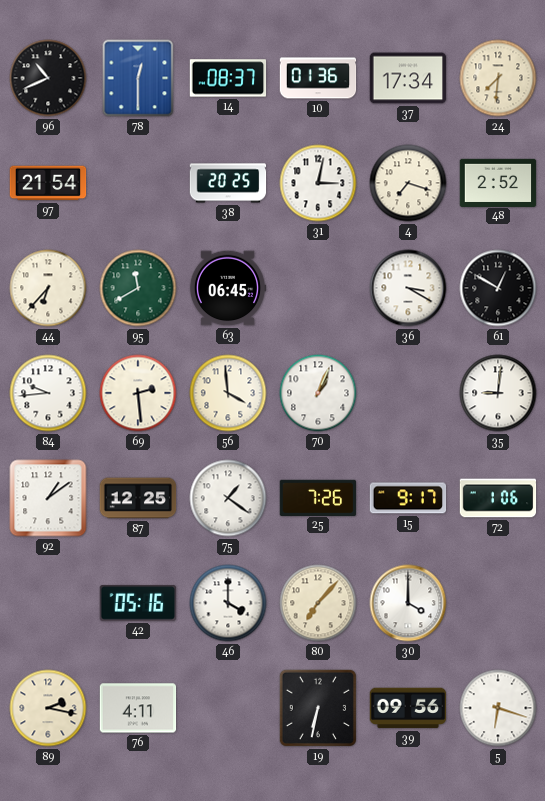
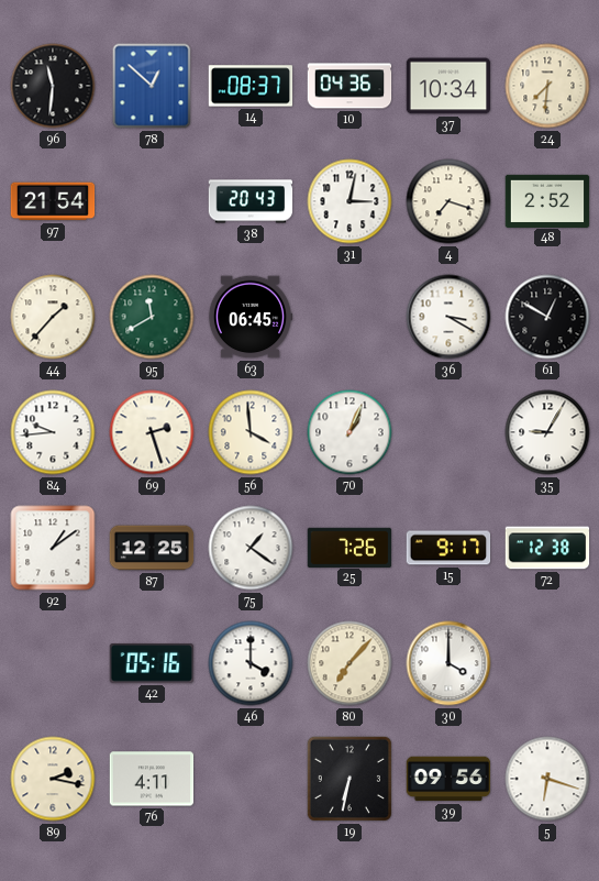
96: 10:41 -> 11:31 (53, 86)
78: 12:30 -> 12:52 (152, 86)
10: 01:36 -> 04:36 (350, 86)
37: 17:34 -> 10:34 (448, 86)
38: 20:25 -> 20:43 (251, 201)
44: 6:37 -> 1:37 (53, 317)
69: 2:29 -> 2:27 (152, 432)
35: 9:01 -> 9:05 (547, 432)
72: 1:06 -> 12:38 (547, 548)
